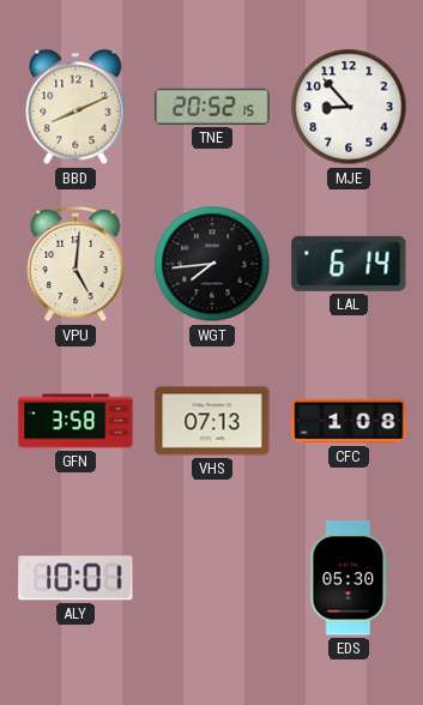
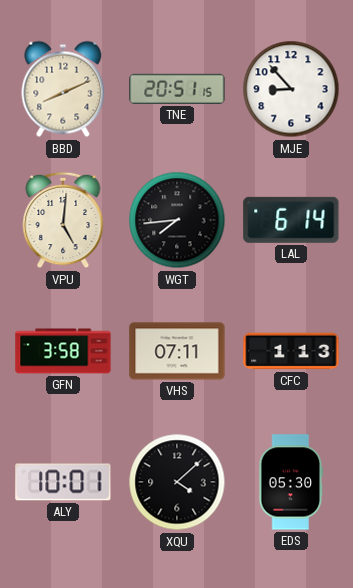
TNE: 20:52 -> 20:51 (177, 89)
VHS: 07:13 -> 07:11 (177, 351)
CFC: 1:08 -> 1:13 (291, 351)
XQU: none -> 4:08 (177, 482)
